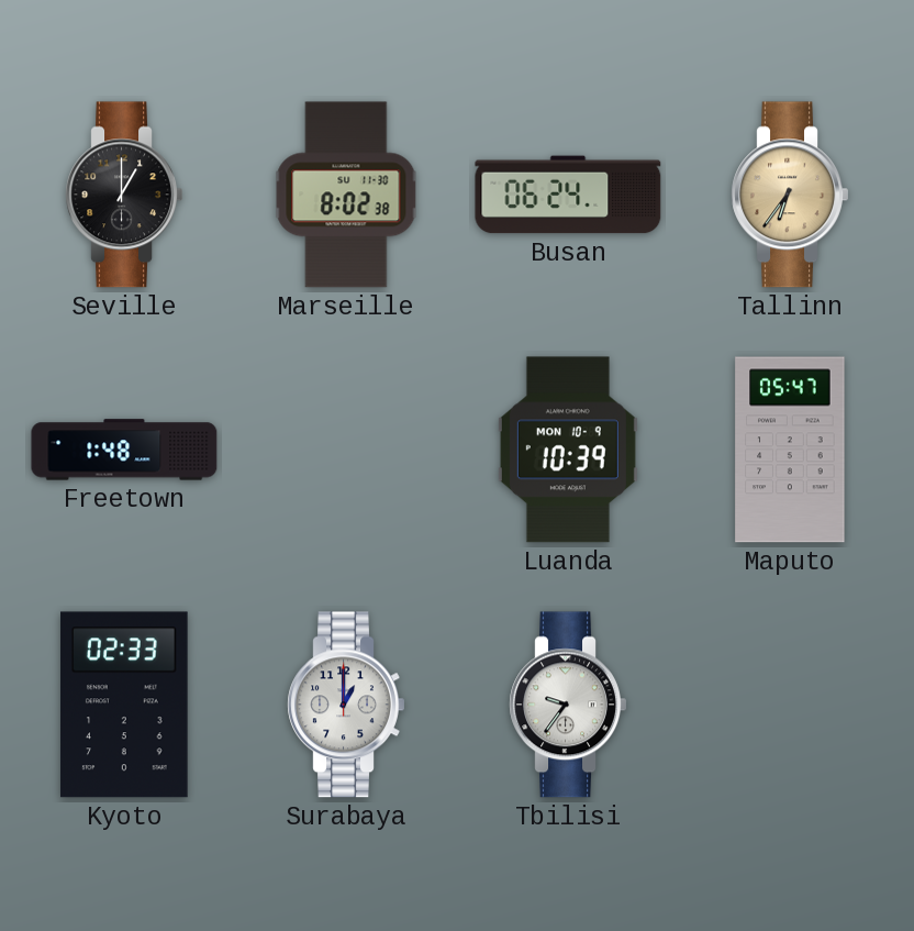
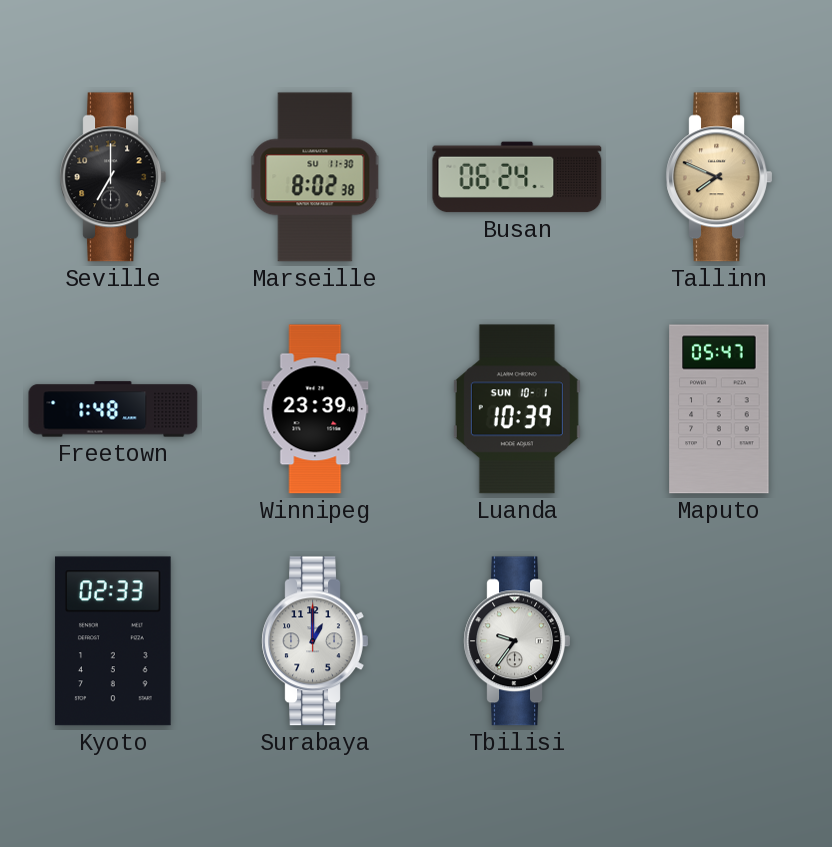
Seville: 1:00 -> 7:00 (113, 177)
Tallinn: 6:36 -> 7:49 (719, 177)
Winnipeg: none -> 23:39 (315, 409)
Luanda date: MON 10-9 -> SUN 10-1 (517, 409)
